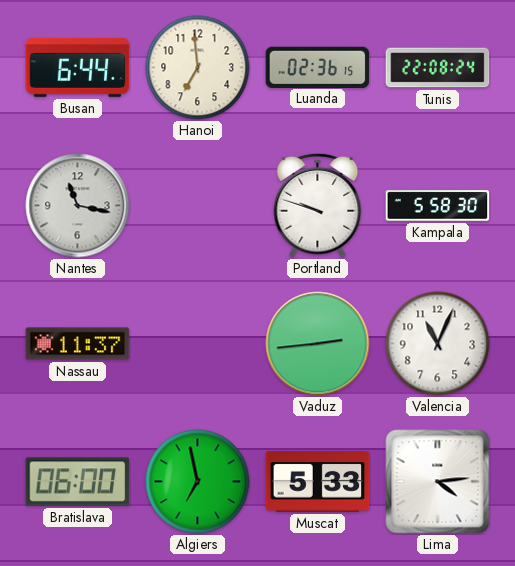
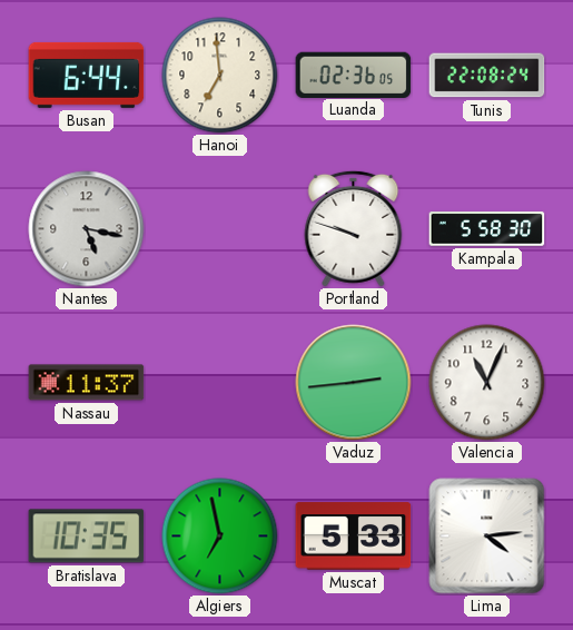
Luanda: 02:36:15 -> 02:36:05 (354, 75)
Nantes: 11:17 -> 5:17 (87, 229)
Bratislava: 06:00 -> 10:35 (87, 537)
